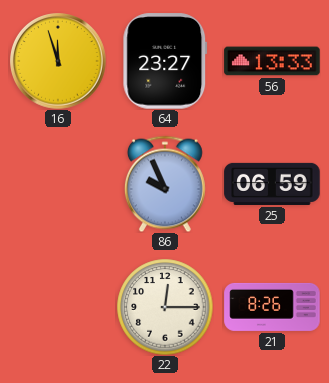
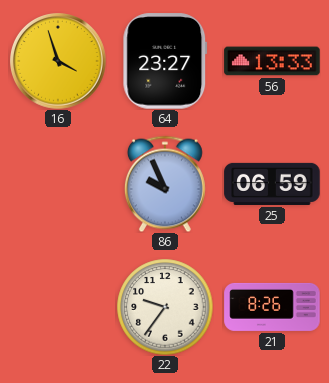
16: 11:57 -> 3:57 (58, 61)
22: 12:15 -> 9:36 (165, 307)
